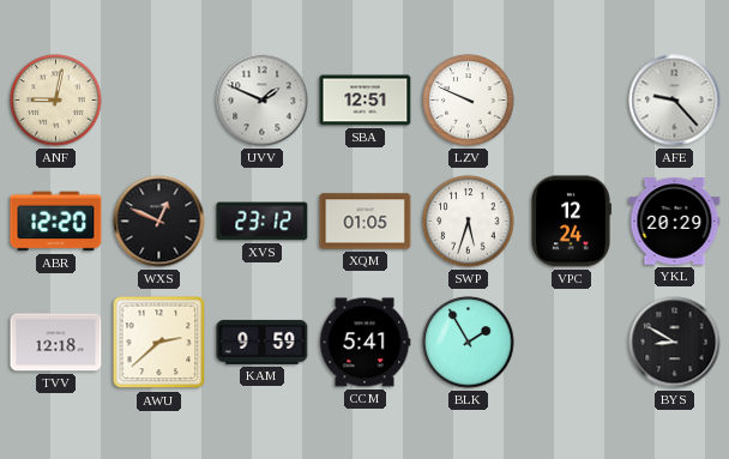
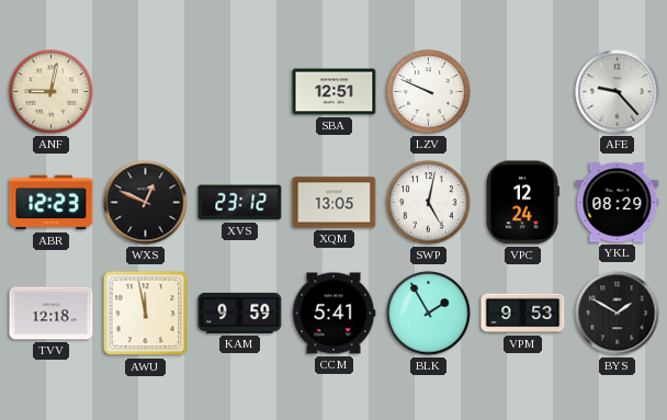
UVV: 1:49 -> none (263, 101)
ABR: 12:20 -> 12:23 (52, 203)
XQM: 01:05 -> 13:05 (335, 203)
SWP: 5:33 -> 5:02 (429, 203)
YKL: 20:29 -> 08:29 (618, 203)
AWU: 2:38 -> 11:58 (146, 314)
VPM: none -> 9:53 (523, 314)
BYS: 8:50 -> 1:50 (618, 314)
